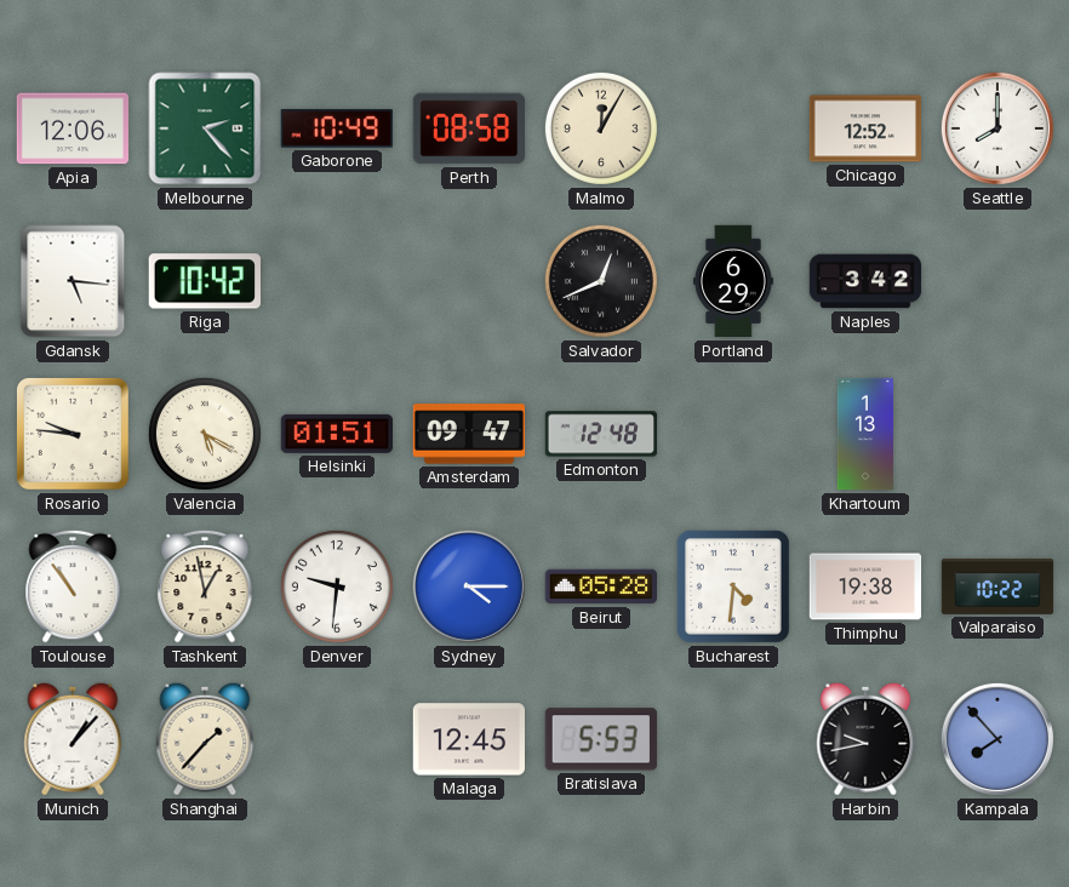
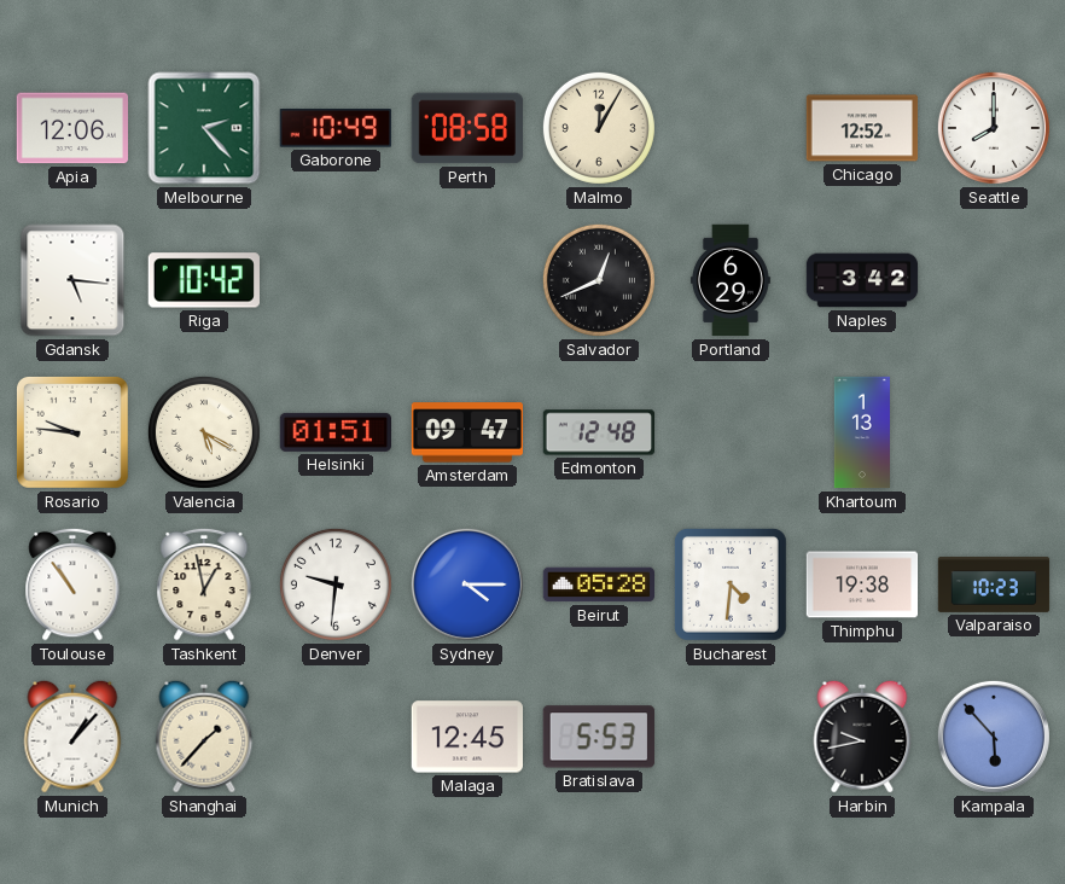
Valparaiso: 10:22 -> 10:23 (994, 585)
Kampala: 7:53 -> 5:53 (994, 737)
